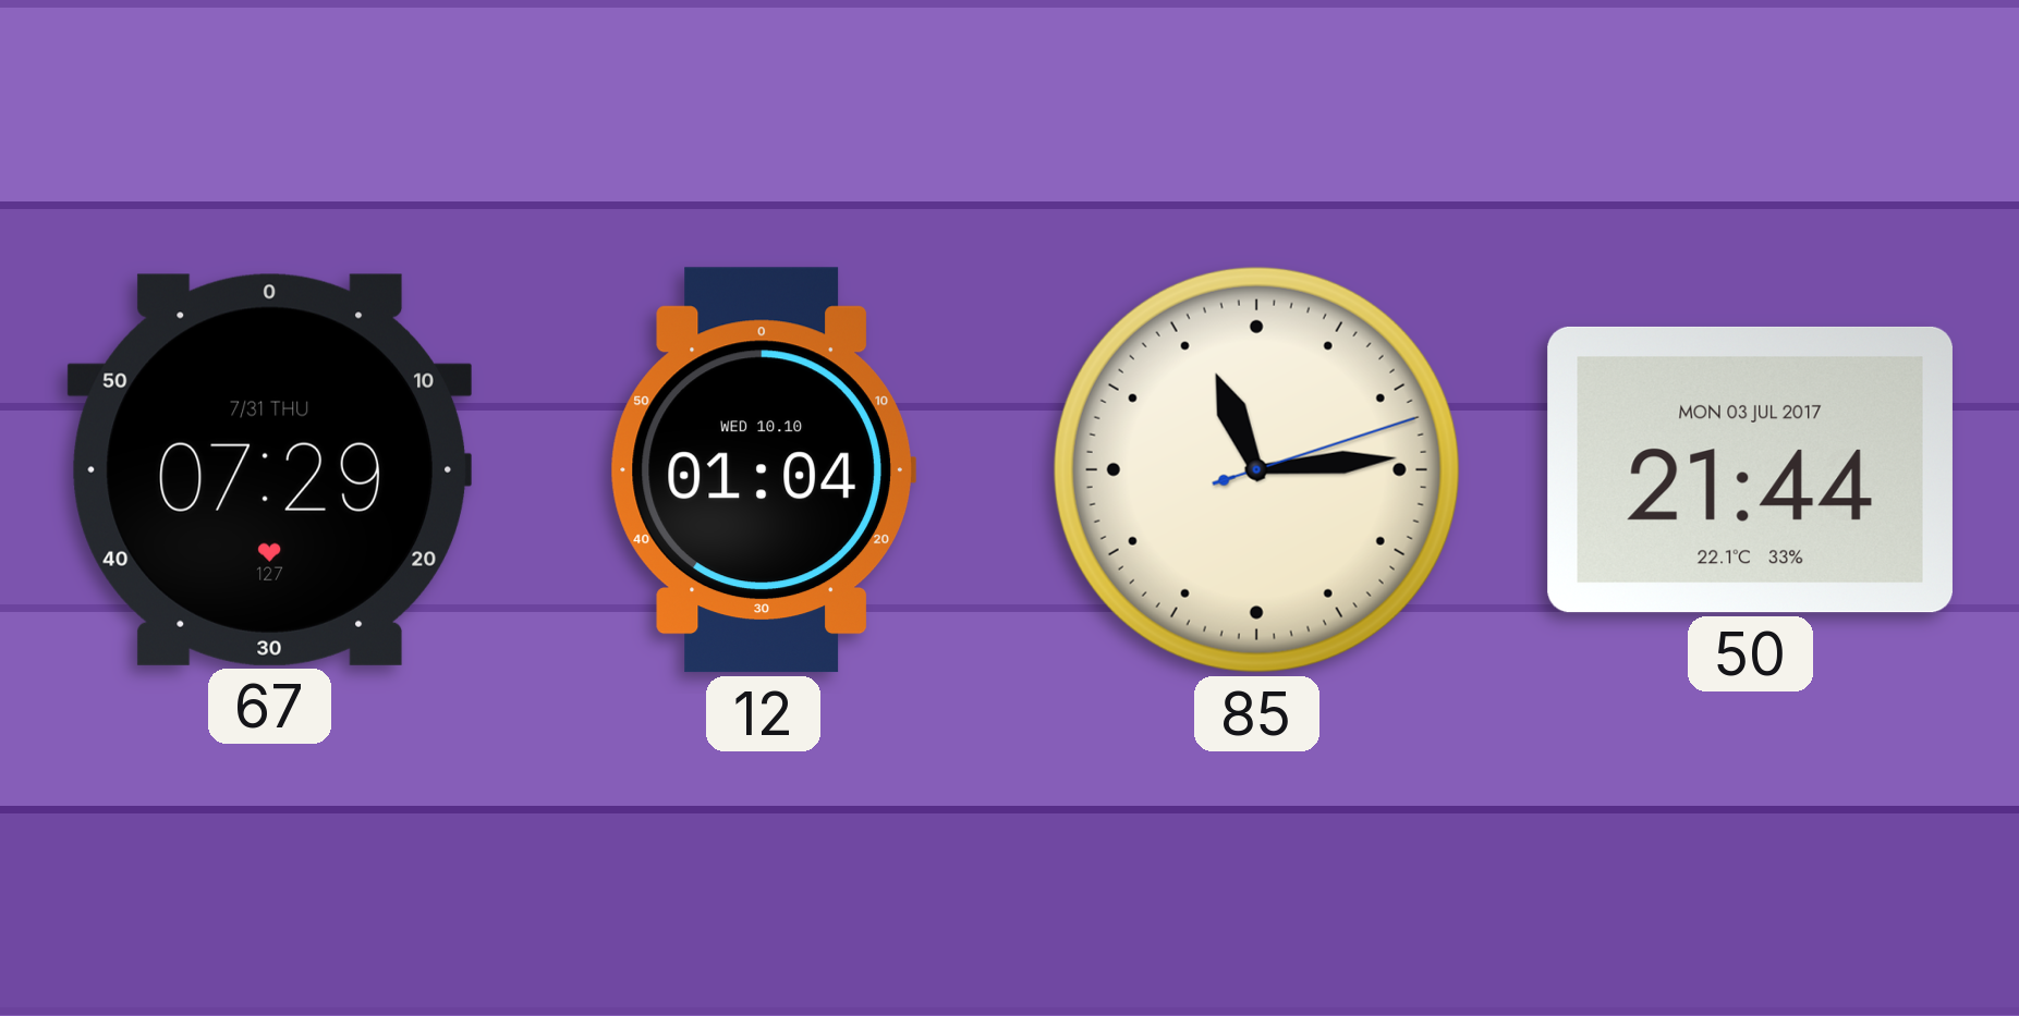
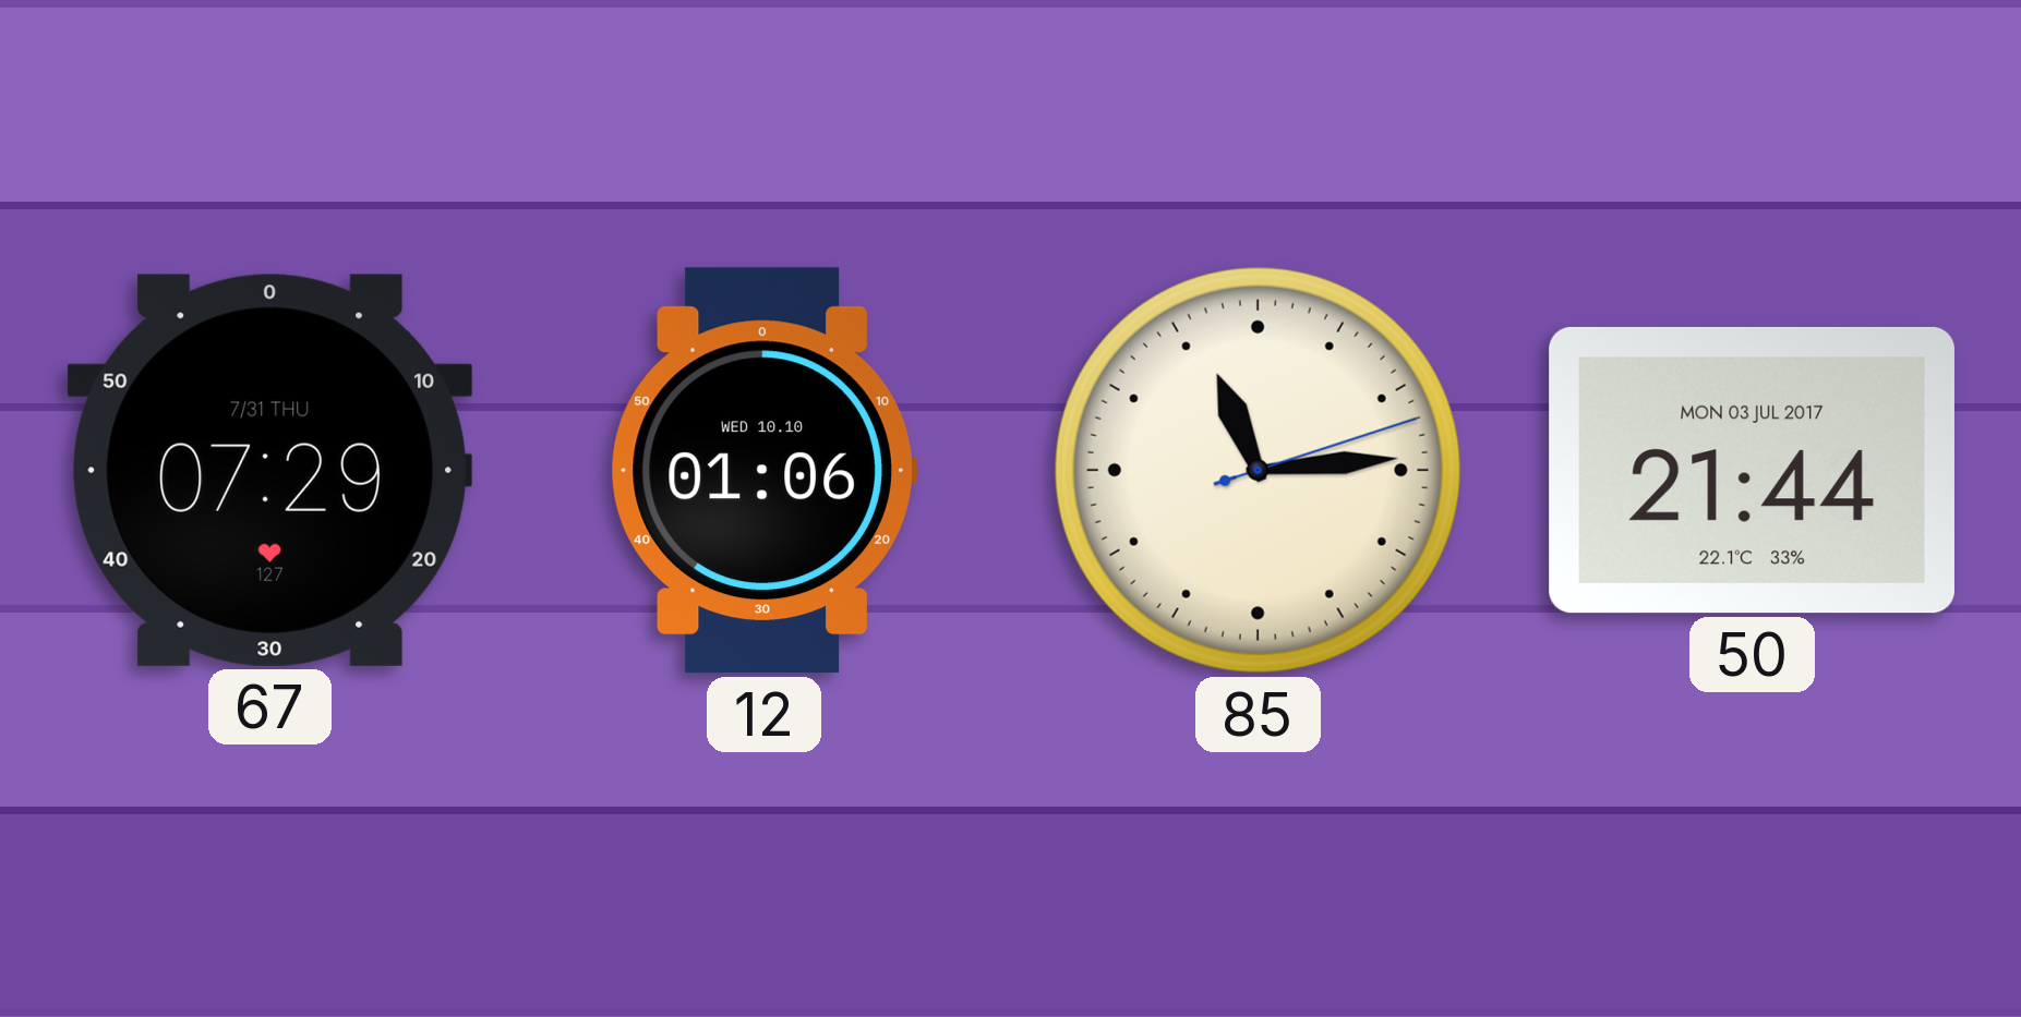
12: 01:04 -> 01:06 (763, 471)
